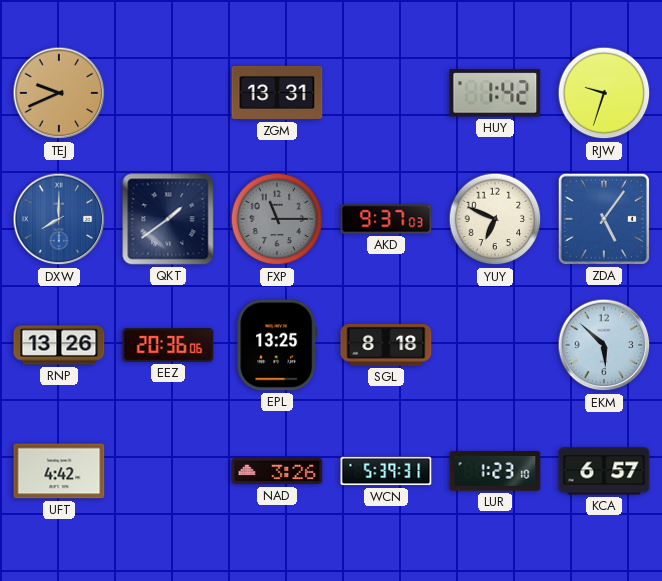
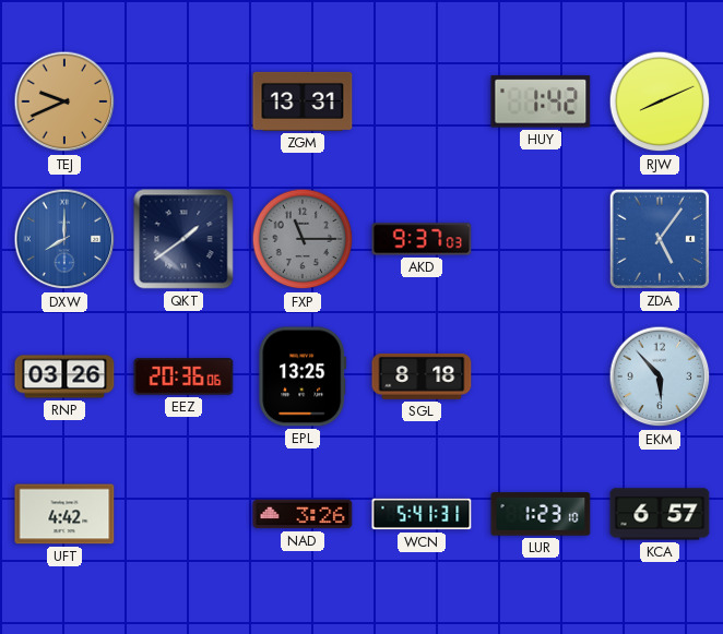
RJW: 9:33 -> 8:11 (660, 101)
YUY: 6:49 -> none (495, 219)
RNP: 13:26 -> 03:26 (64, 376)
EKM: 5:52 -> 5:53 (660, 376)
WCN: 5:39 -> 5:41 (422, 514)
